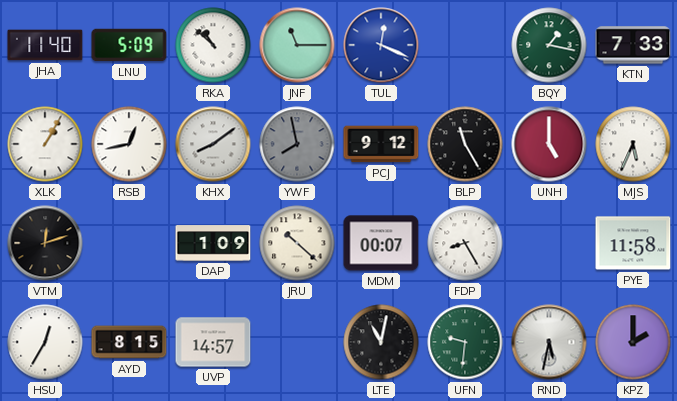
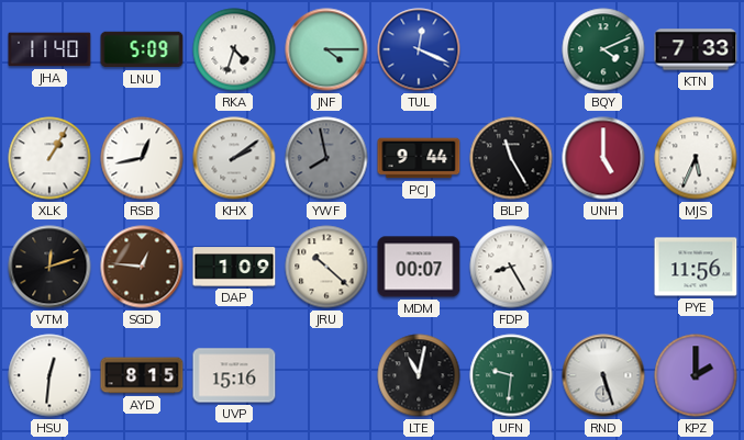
RKA: 10:52 -> 4:33 (234, 49)
JNF: 11:15 -> 4:15 (326, 49)
BQY: 1:17 -> 4:11 (603, 49)
KHX: 8:09 -> 2:09 (234, 158)
PCJ: 9:12 -> 9:44 (419, 158)
SGD: none -> 12:46 (142, 267)
PYE: 11:58 -> 11:56 (696, 267)
HSU: 12:35 -> 12:31 (49, 375)
UVP: 14:57 -> 15:16 (234, 375)
RND: 5:32 -> 5:27 (603, 375)
